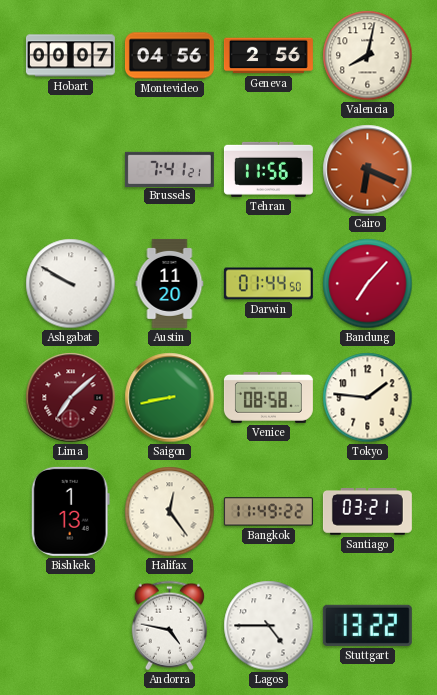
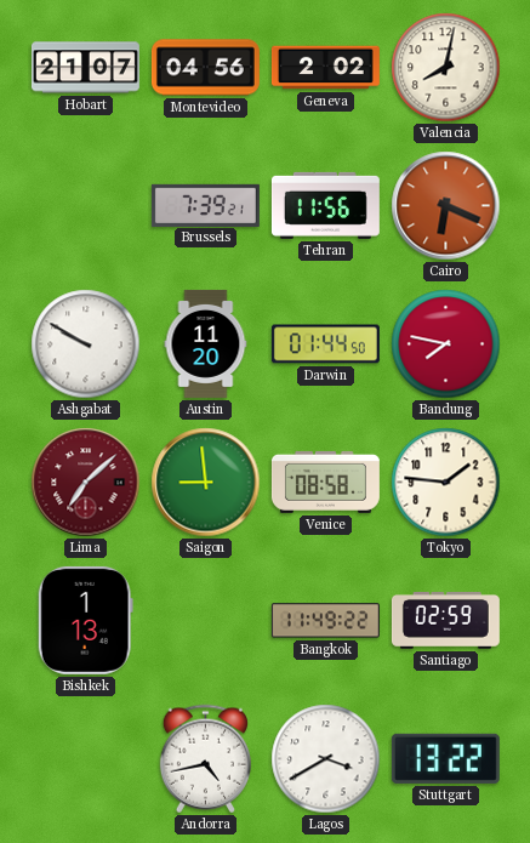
Hobart: 00:07 -> 21:07 (85, 68)
Geneva: 2:56 -> 2:02 (325, 68)
Brussels: 7:41 -> 7:39 (205, 205)
Bandung: 7:07 -> 7:47 (446, 344)
Saigon: 8:43 -> 8:59 (206, 483)
Halifax: 12:24 -> none (170, 512)
Santiago: 03:21 -> 02:59 (445, 621)
Andorra: 4:47 -> 4:43 (205, 759)
Lagos: 4:45 -> 3:40 (326, 759)
